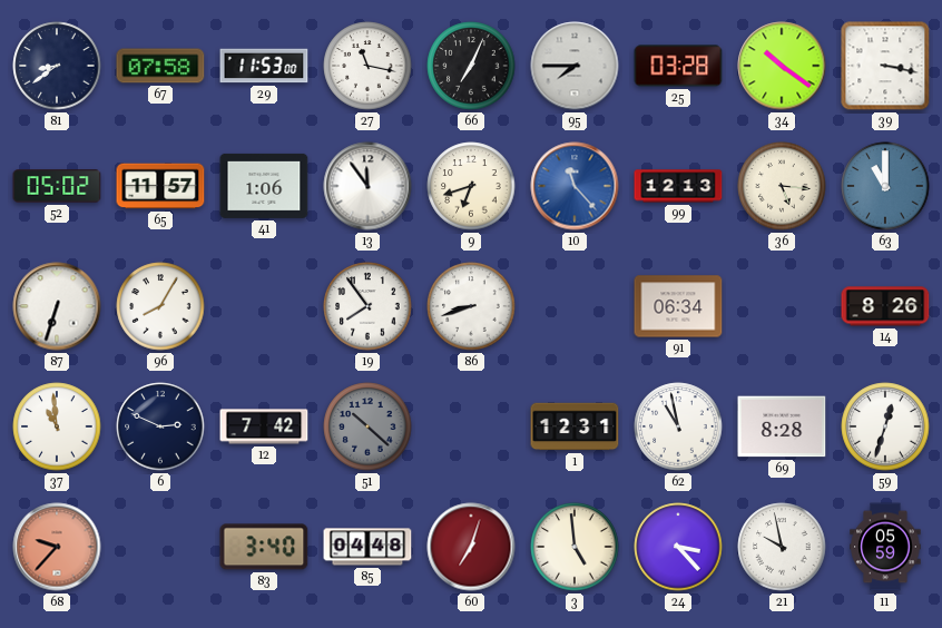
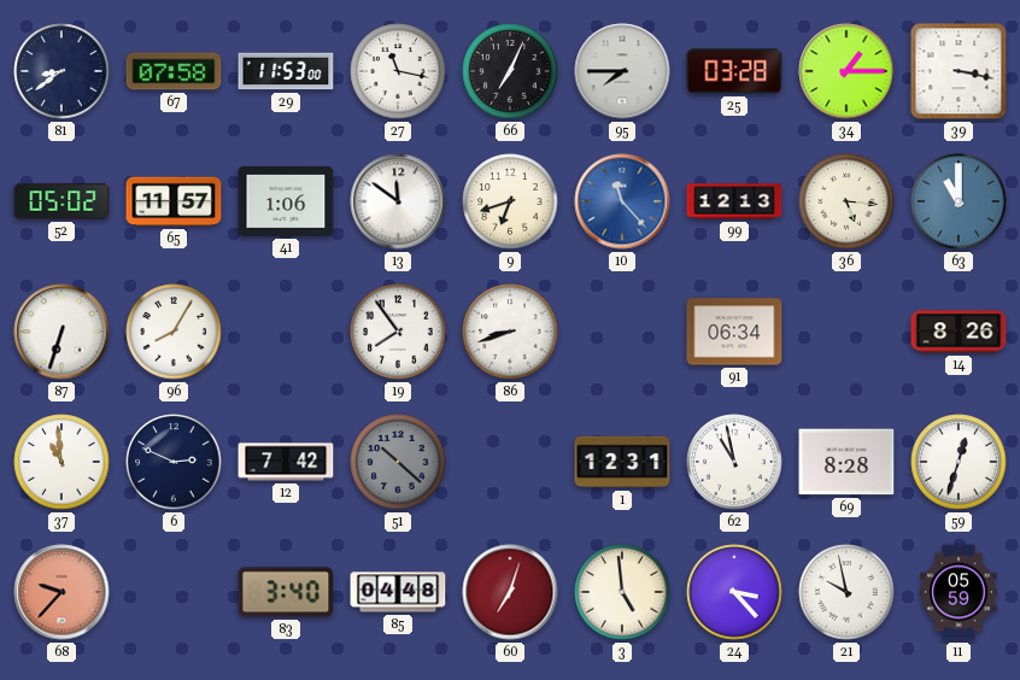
34: 10:21 -> 1:15 (846, 71)
13: 11:54 -> 11:51 (398, 201)
